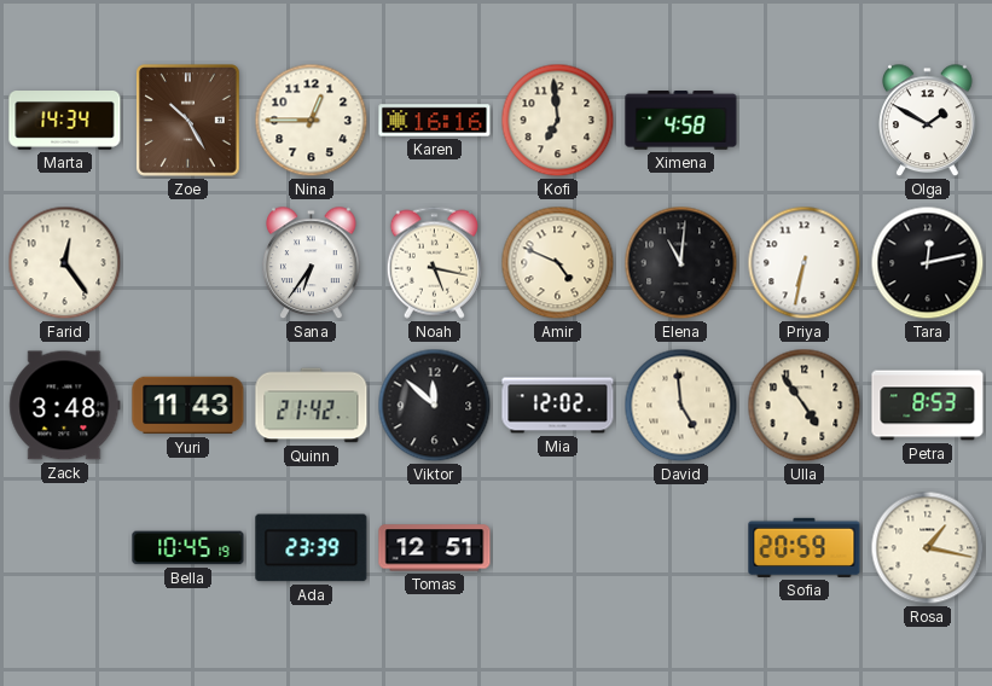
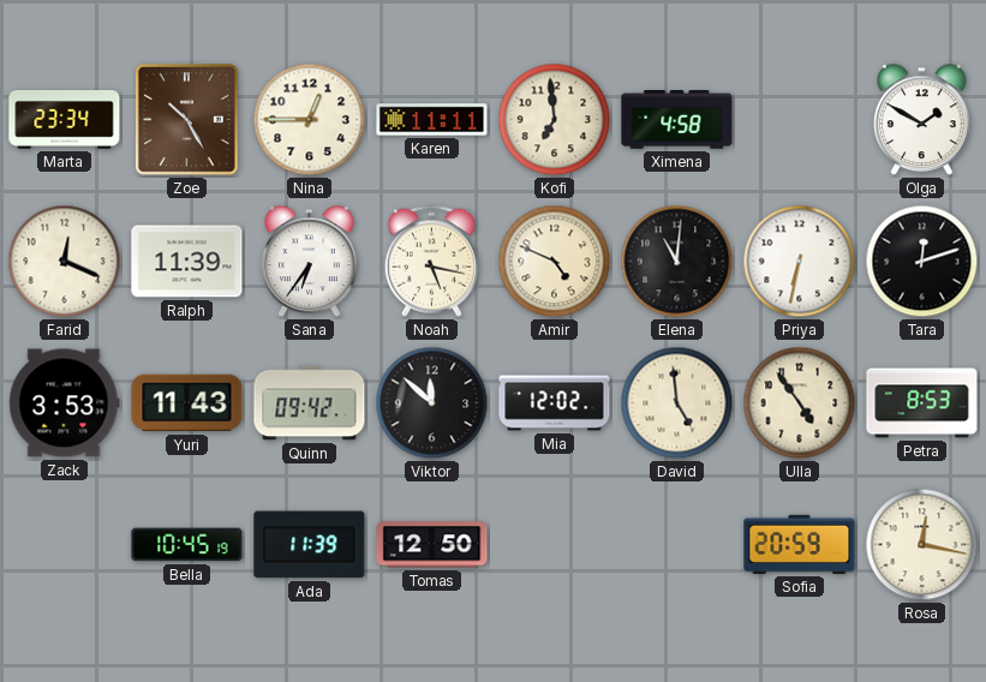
Marta: 14:34 -> 23:34 (65, 120)
Karen: 16:16 -> 11:11 (432, 120)
Farid: 12:24 -> 12:19 (65, 262)
Ralph: none -> 11:39 (187, 262)
Tara: 12:13 -> 12:12 (922, 262)
Zack: 3:48 -> 3:53 (65, 403)
Quinn: 21:42 -> 09:42 (310, 403)
Ada: 23:39 -> 11:39 (310, 545)
Tomas: 12:51 -> 12:50 (432, 545)
Rosa: 1:17 -> 12:17 (922, 545)
